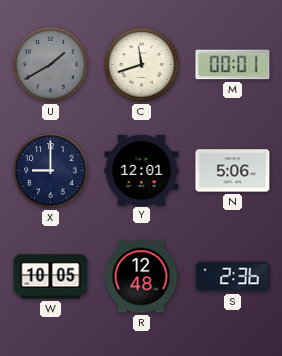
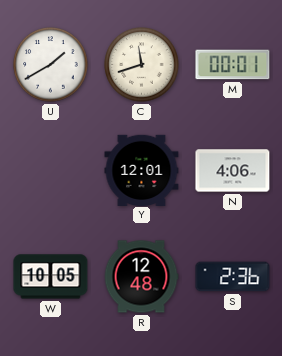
U dial: grey -> white (51, 65)
X: 9:00 -> none (51, 171)
N: 5:06 -> 4:06 (233, 171)
